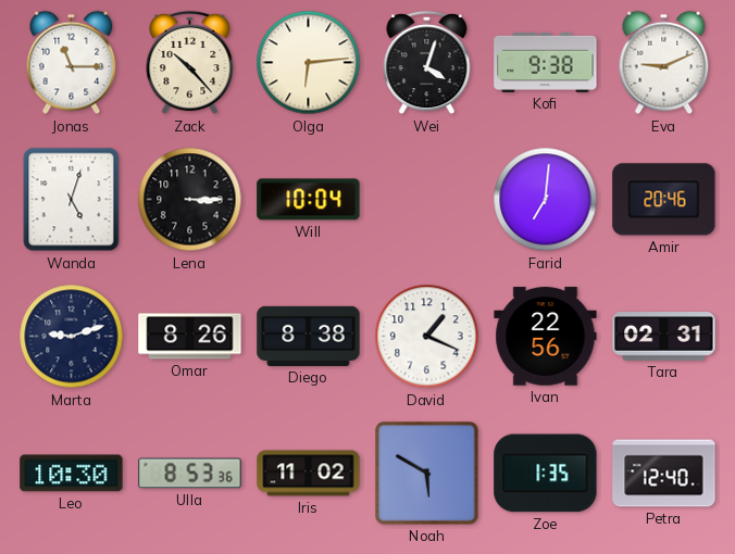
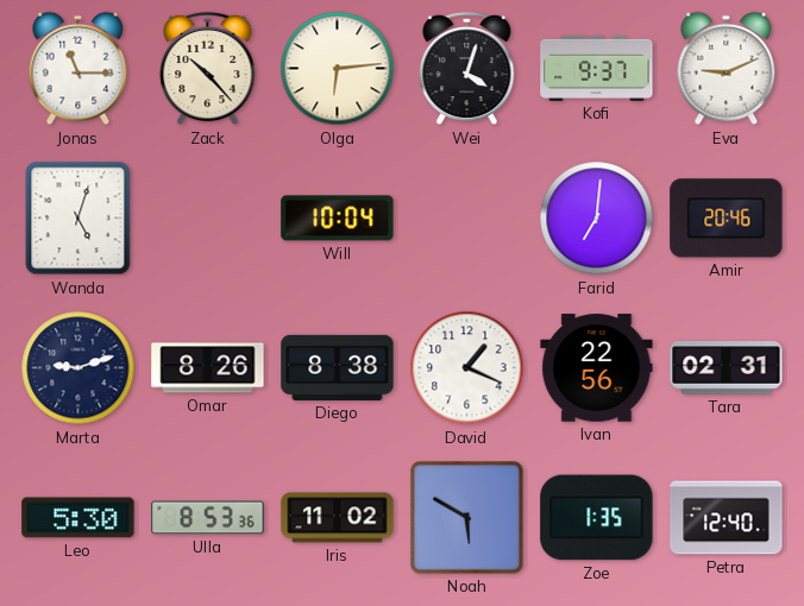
Kofi: 9:38 -> 9:37 (597, 68)
Lena: 3:15 -> none (190, 200)
Leo: 10:30 -> 5:30 (78, 518)
